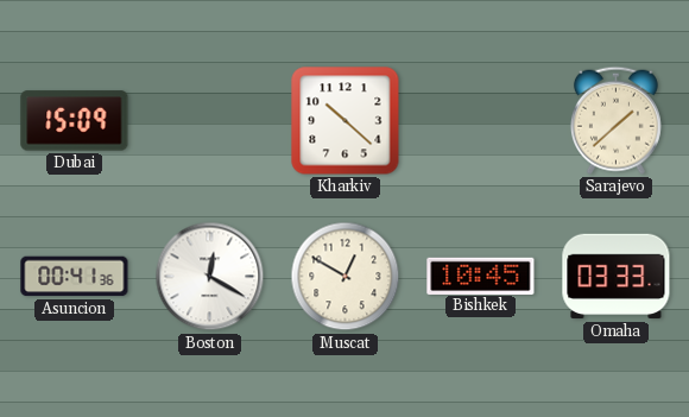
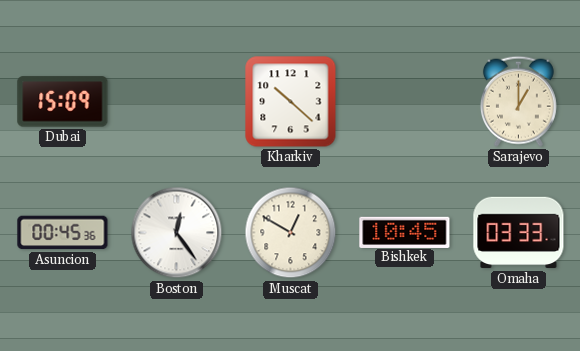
Sarajevo: 1:38 -> 1:00 (518, 101)
Asuncion: 00:41 -> 00:45 (63, 233)
Boston: 12:20 -> 12:24 (177, 233)
